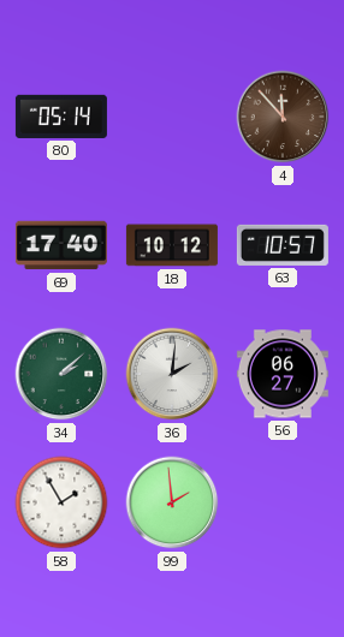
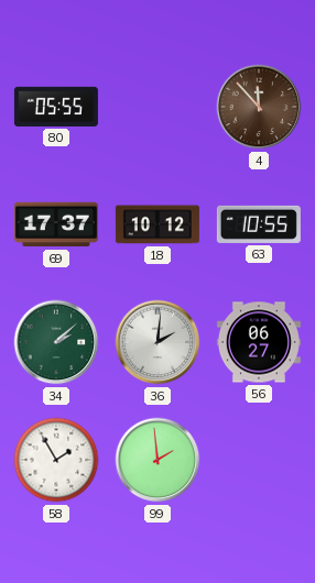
80: 05:14 -> 05:55 (56, 107)
69: 17:40 -> 17:37 (56, 224)
63: 10:57 -> 10:55 (259, 224)
